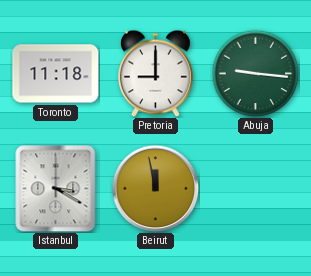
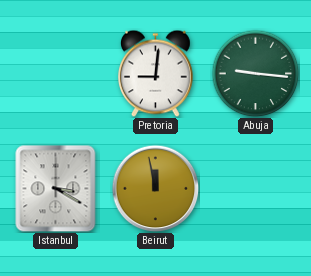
Toronto: 11:18 -> none (56, 74)
Pretoria: 9:00 -> 9:01 (156, 73)
